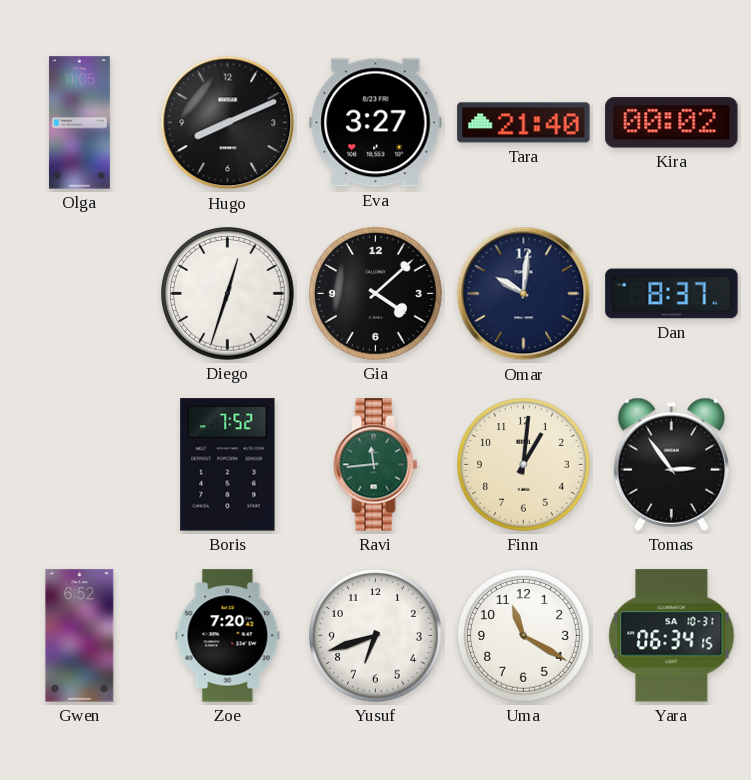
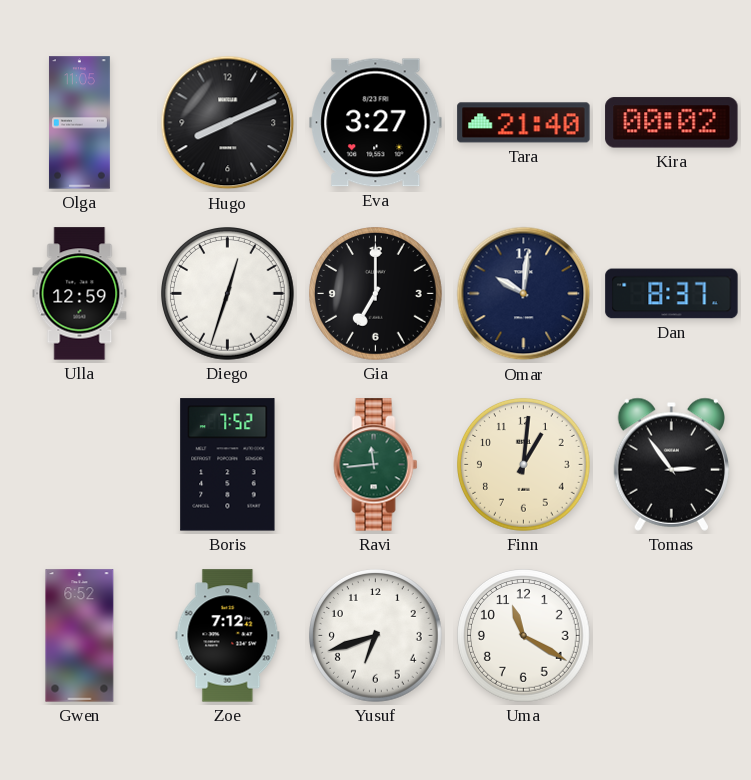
Ulla: none -> 12:59 (80, 294)
Gia: 4:08 -> 7:00 (376, 294)
Zoe: 7:20 -> 7:12 (228, 636)
Yara: 06:34 -> none (672, 636)
